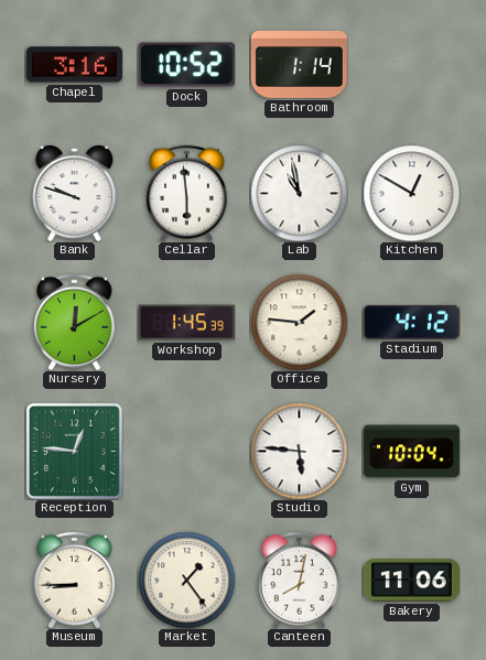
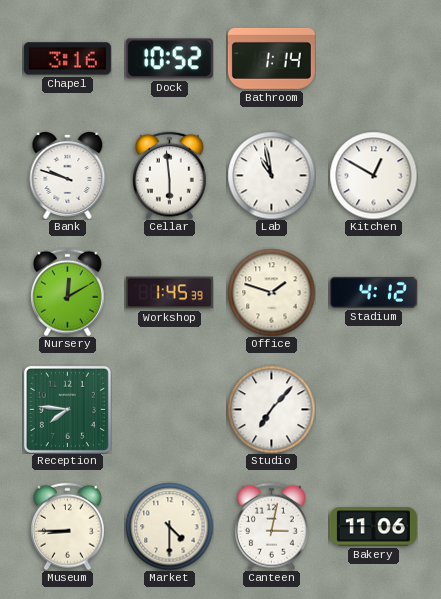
Office: 1:46 -> 1:48 (271, 292)
Reception: 12:46 -> 7:46 (67, 409)
Studio: 5:46 -> 7:07 (271, 409)
Gym: 10:04 -> none (411, 452)
Market: 1:24 -> 4:30 (169, 526)
Canteen: 8:02 -> 3:02 (271, 526)
